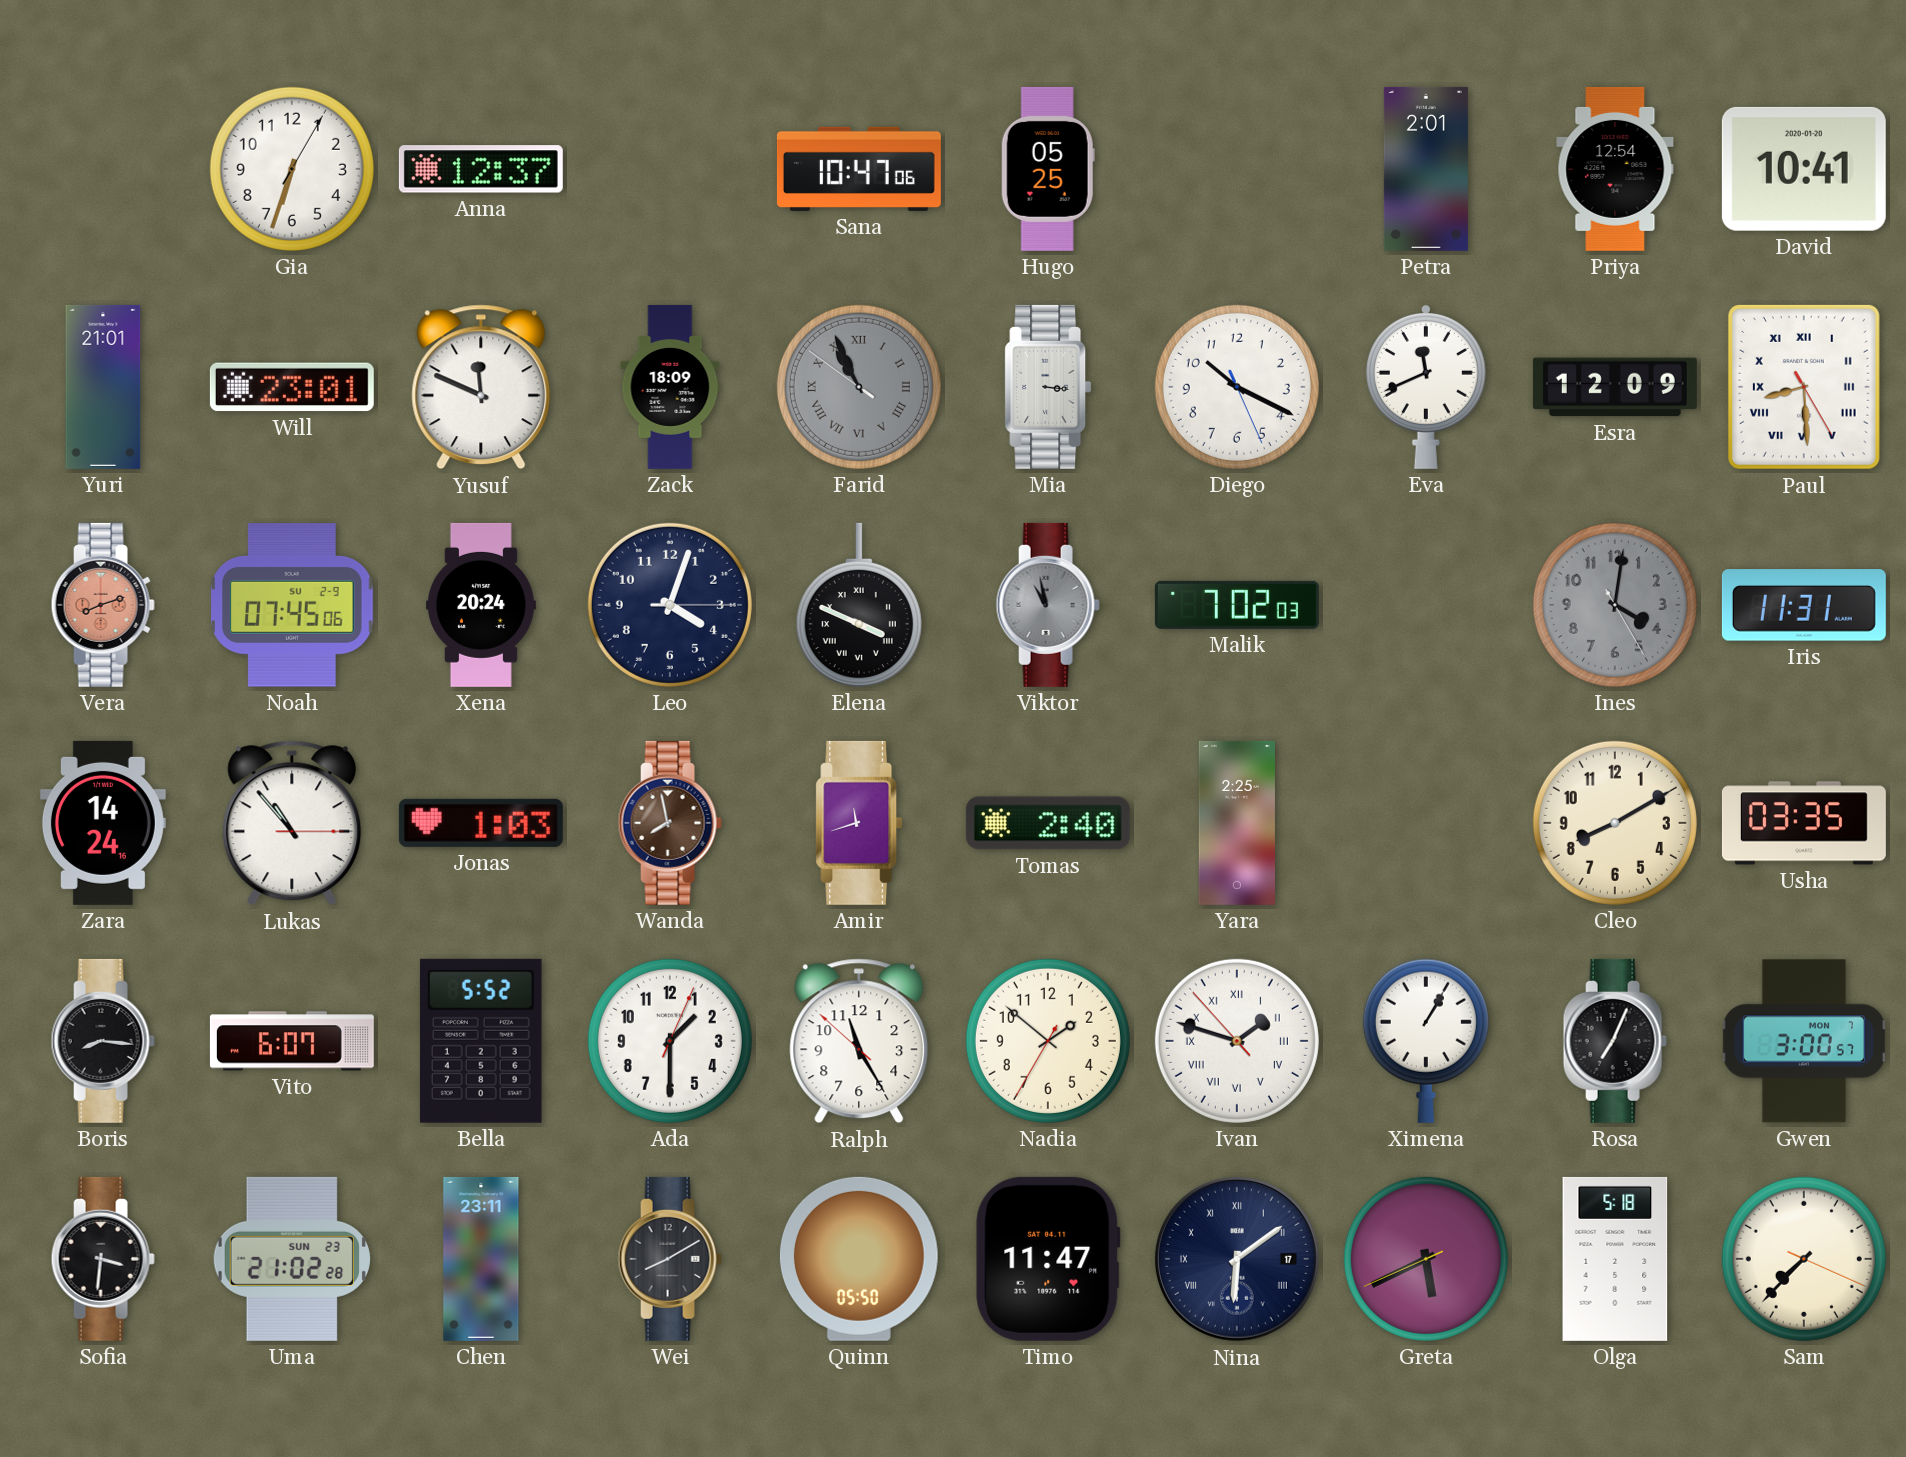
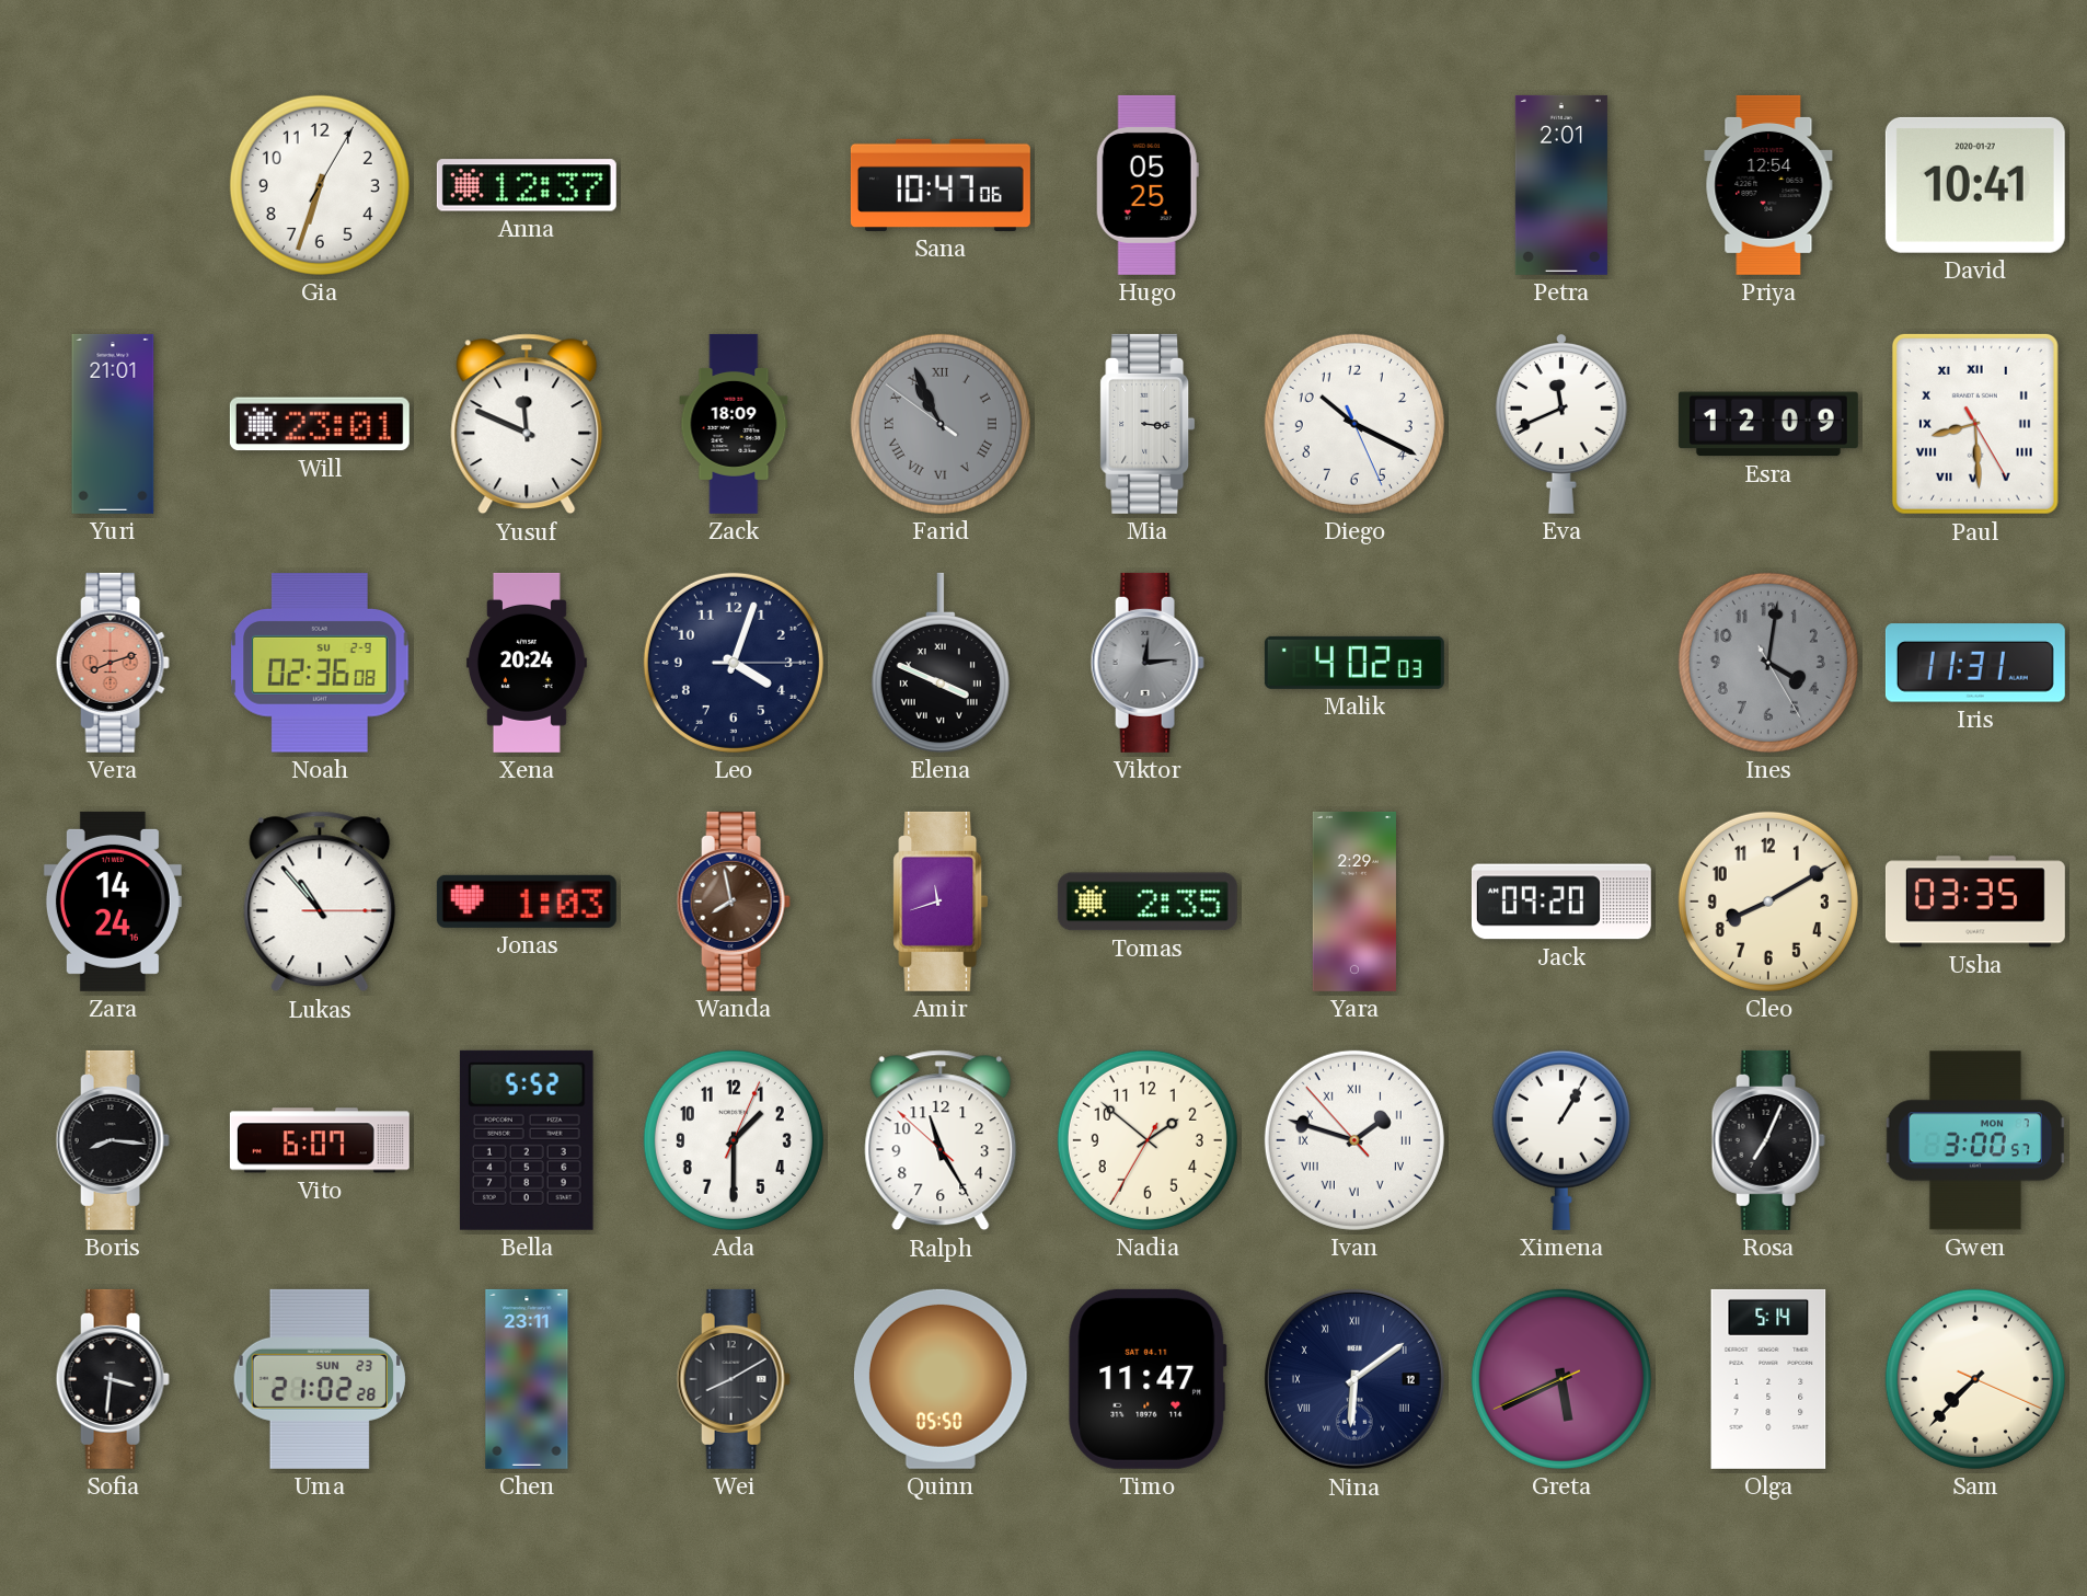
David date: 2020-01-20 -> 2020-01-27 (1975, 185)
Noah: 07:45 -> 02:36 (320, 663)
Viktor: 10:58 -> 12:14 (1148, 663)
Malik: 7:02 -> 4:02 (1354, 663)
Tomas: 2:40 -> 2:35 (1148, 902)
Yara: 2:25 -> 2:29 (1354, 902)
Jack: none -> 09:20 (1561, 902)
Nina date: 17 -> 12 (1354, 1379)
Olga: 5:18 -> 5:14 (1768, 1379)
